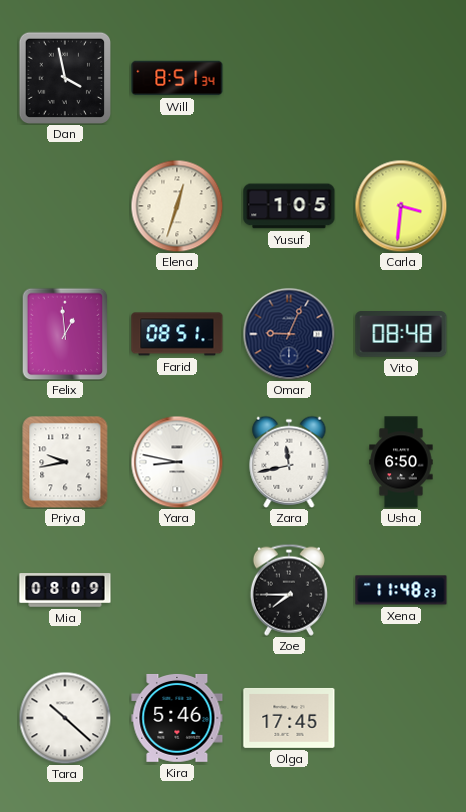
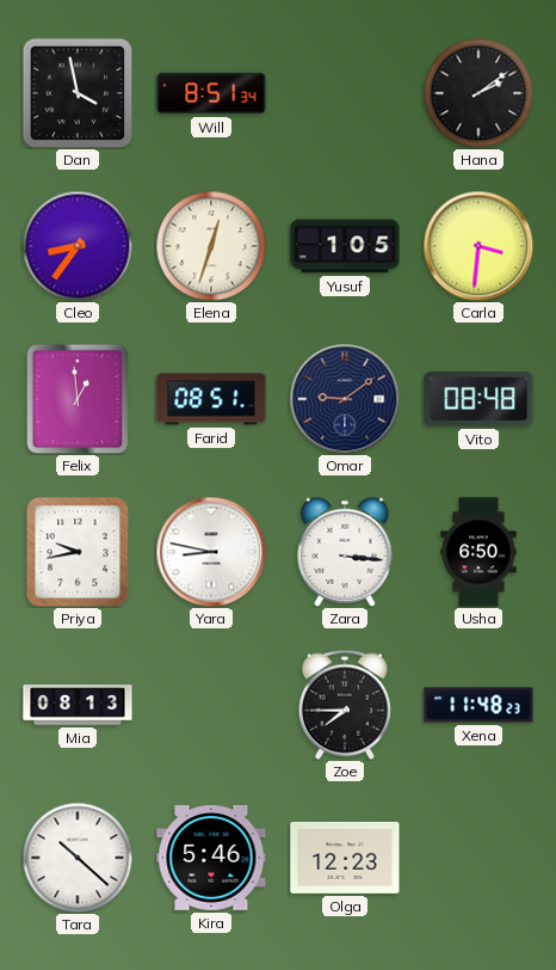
Hana: none -> 2:09 (478, 93)
Cleo: none -> 8:36 (78, 246)
Omar: 9:04 -> 9:09 (345, 399)
Zara: 11:43 -> 3:16 (345, 552)
Mia: 08:09 -> 08:13 (78, 705)
Olga: 17:45 -> 12:23 (345, 858)
